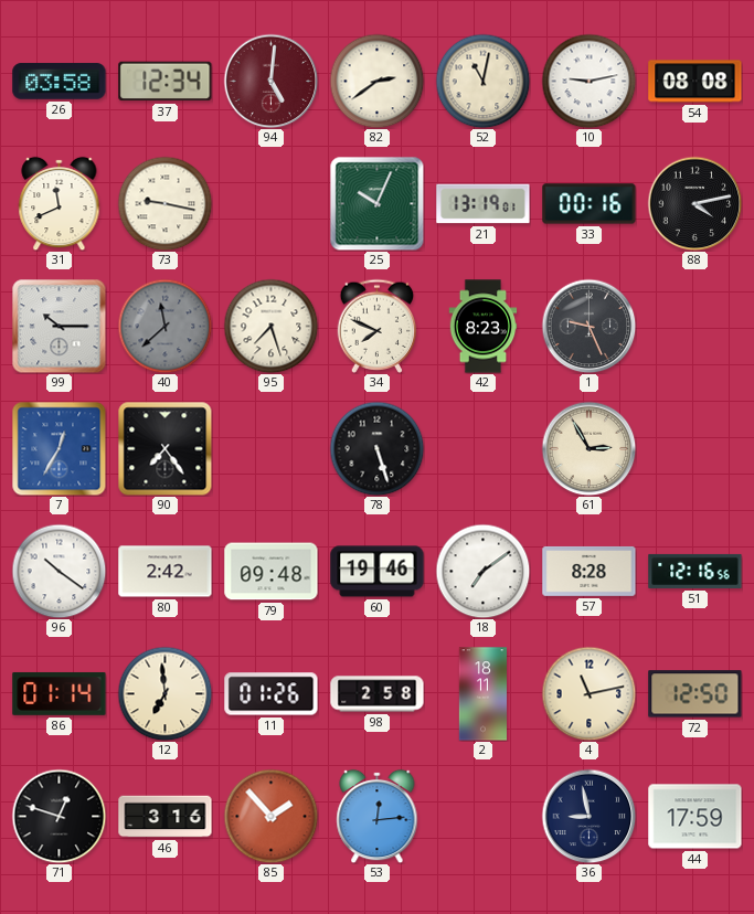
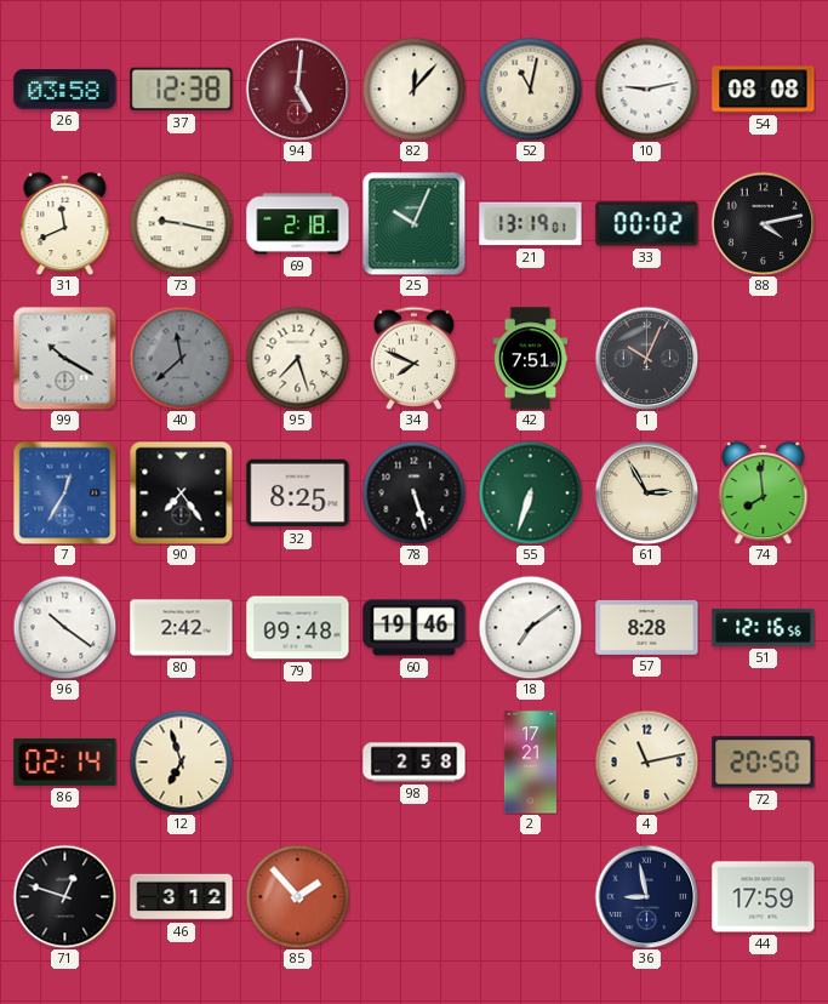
37: 12:34 -> 12:38 (182, 90)
82: 2:39 -> 12:07 (413, 89)
69: none -> 2:18 (298, 224)
33: 00:16 -> 00:02 (647, 224)
99: 10:15 -> 10:20 (64, 358)
42: 8:23 -> 7:51 (531, 359)
1: 9:26 -> 10:04 (646, 358)
32: none -> 8:25 (298, 494)
55: none -> 6:33 (530, 492)
74: none -> 7:59 (764, 492)
86: 01:14 -> 02:14 (65, 761)
12: 6:59 -> 6:57 (181, 761)
11: 01:26 -> none (272, 694)
2: 18:11 -> 17:21 (531, 763)
72: 12:50 -> 20:50 (764, 763)
46: 3:16 -> 3:12 (182, 897)
53: 12:14 -> none (378, 816)
